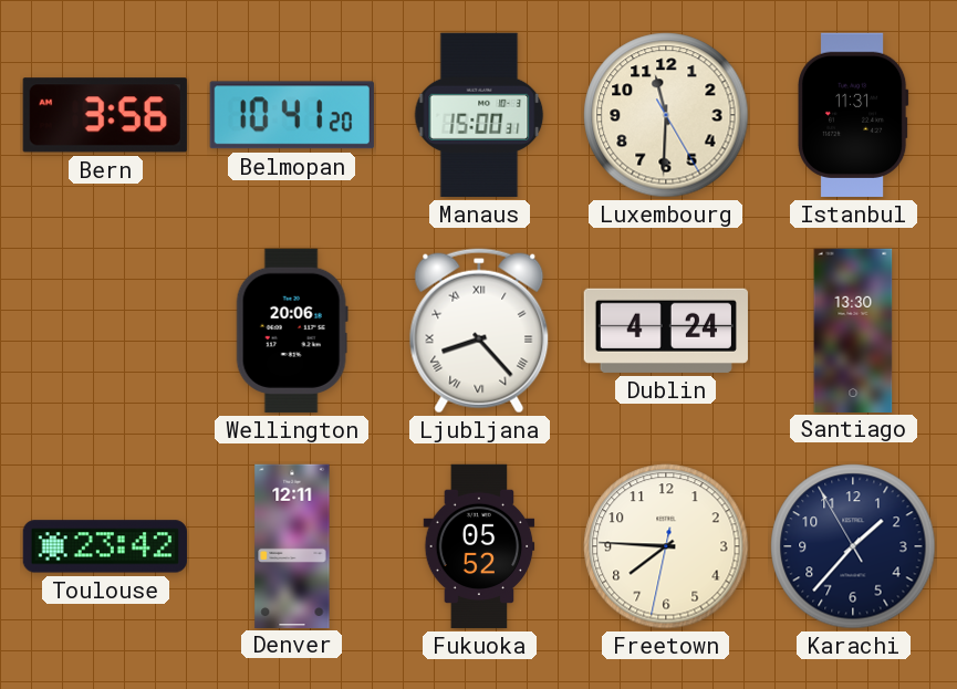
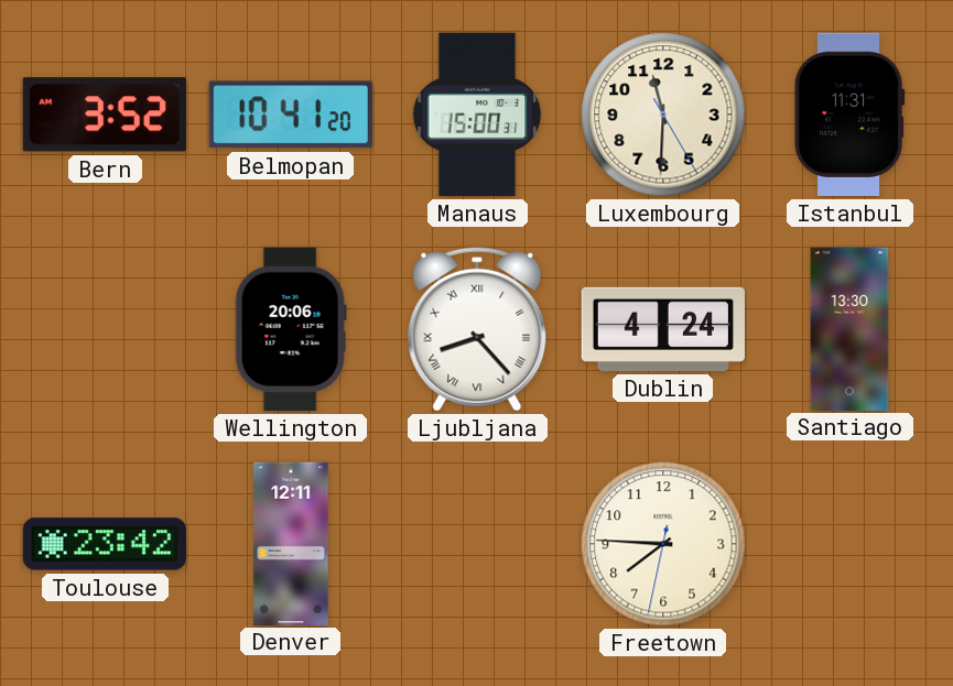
Bern: 3:56 -> 3:52 (105, 115)
Fukuoka: 05:52 -> none (479, 546)
Karachi: 1:36 -> none (853, 546)
